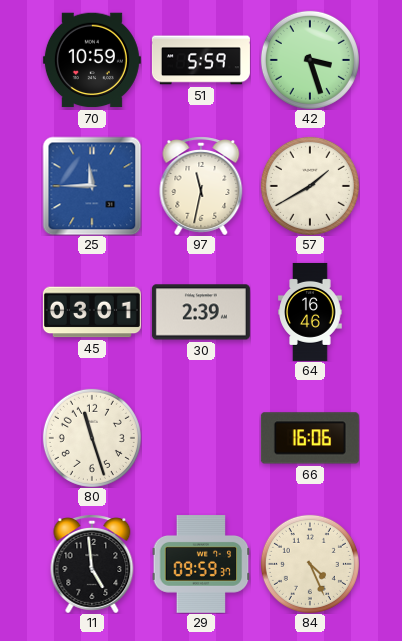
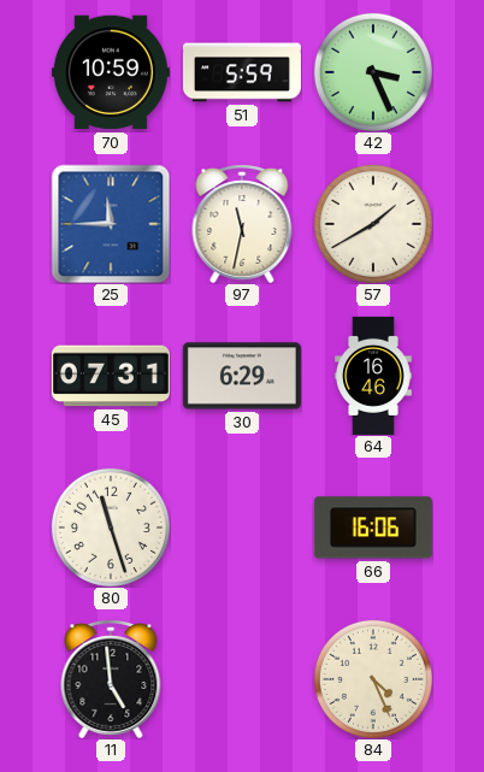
42: 3:27 -> 3:26 (373, 72)
45: 03:01 -> 07:31 (111, 376)
30: 2:39 -> 6:29 (242, 376)
29: 09:59 -> none (201, 564)
